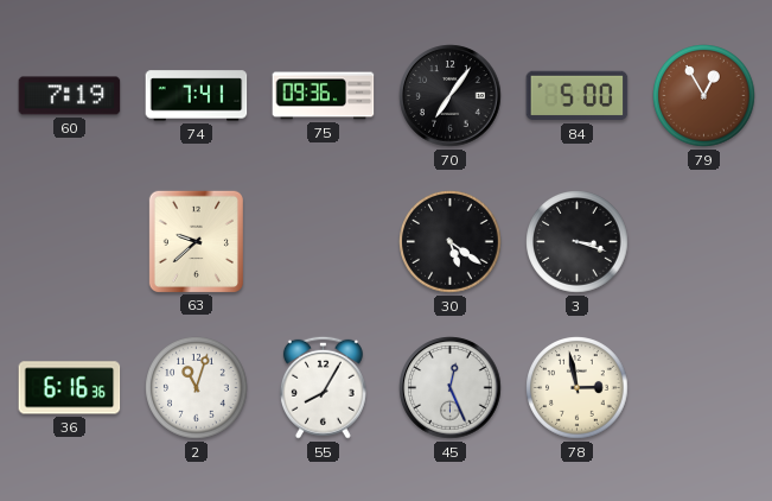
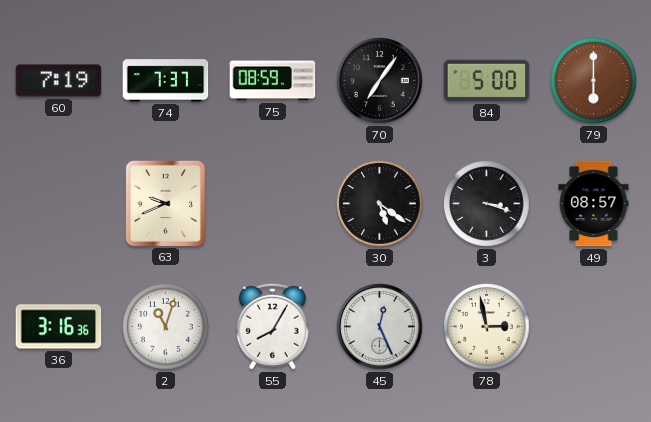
74: 7:41 -> 7:37 (166, 81)
75: 09:36 -> 08:59 (273, 81)
79: 12:55 -> 6:00 (594, 81)
63: 9:38 -> 9:41 (165, 203)
49: none -> 08:57 (594, 204)
36: 6:16 -> 3:16 (59, 327)
